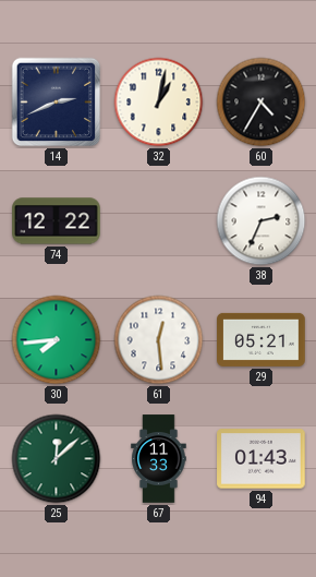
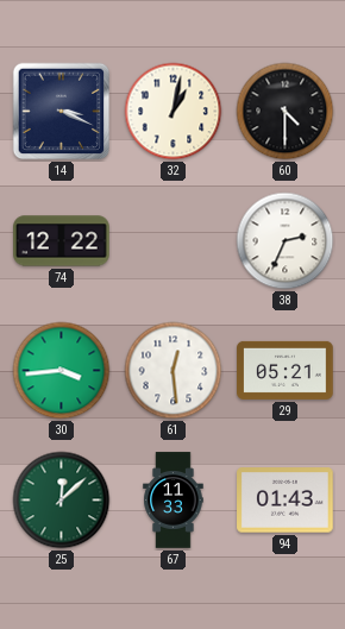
14: 2:41 -> 3:19 (62, 112)
60: 4:35 -> 4:30 (286, 112)
30: 7:44 -> 3:44 (62, 371)
